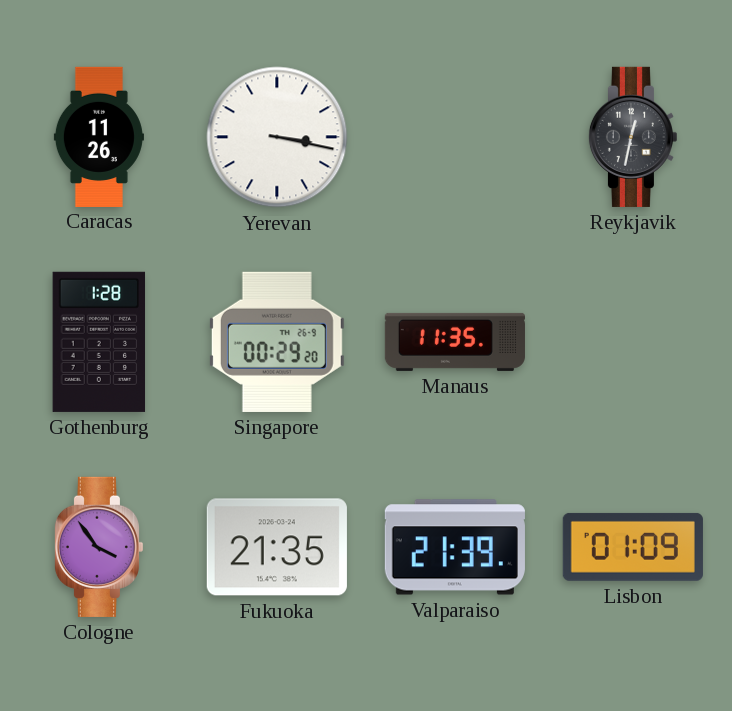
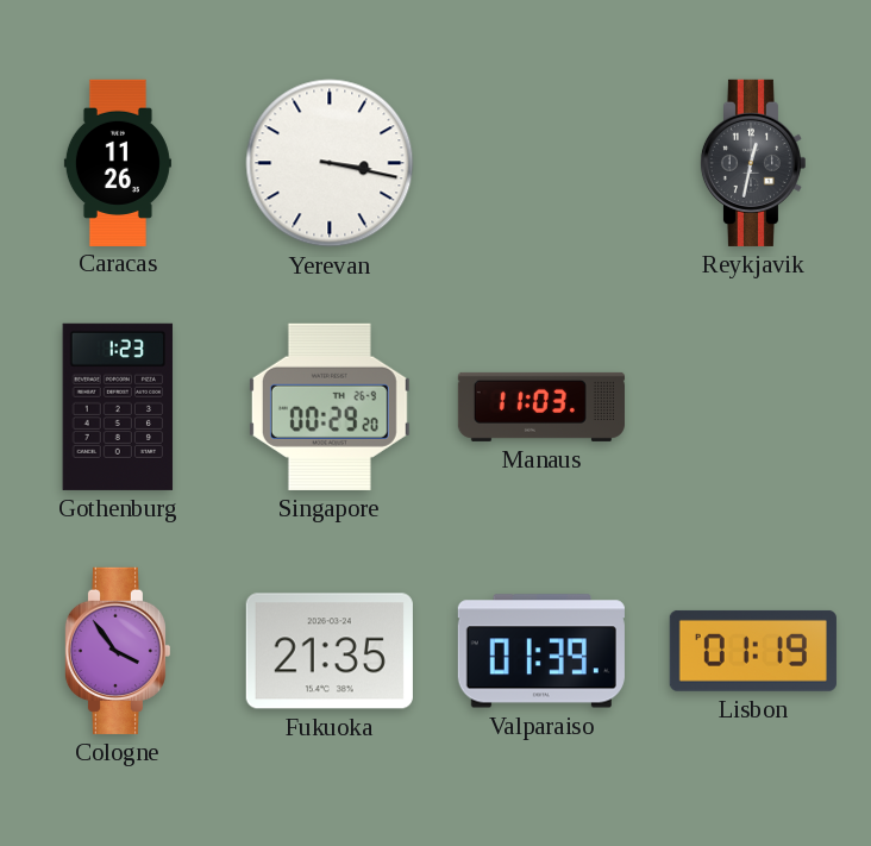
Gothenburg: 1:28 -> 1:23 (118, 407)
Manaus: 11:35 -> 11:03 (541, 407)
Valparaiso: 21:39 -> 01:39 (541, 651)
Lisbon: 01:09 -> 01:19 (753, 651)
